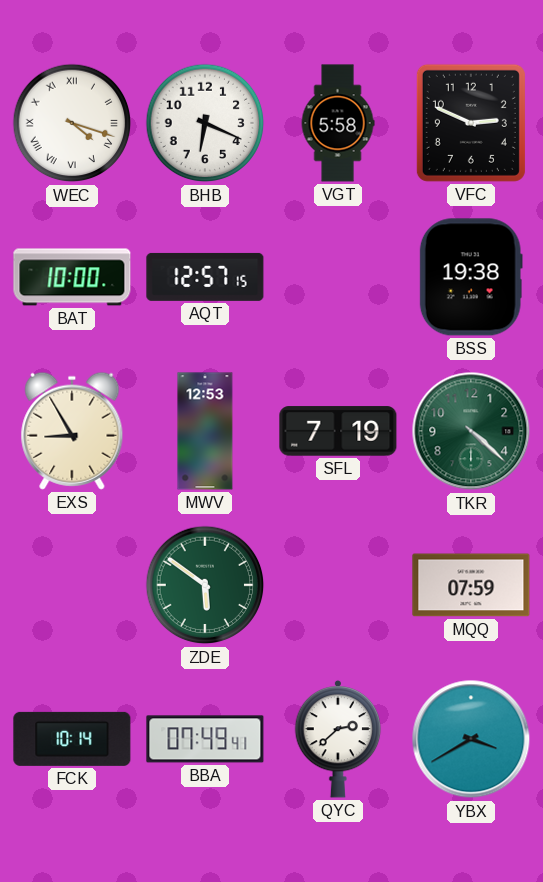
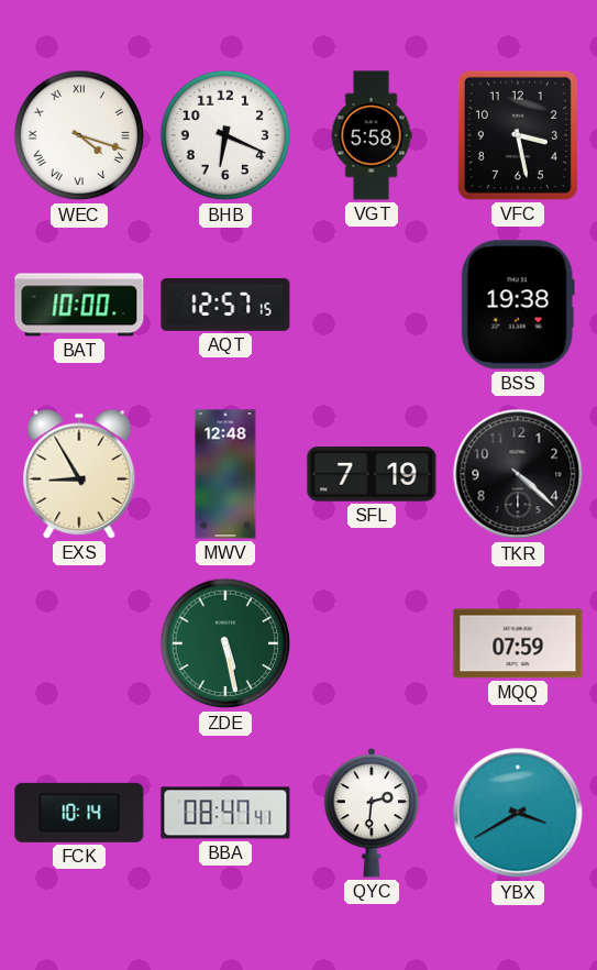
VFC: 2:49 -> 3:28 (518, 135)
MWV: 12:53 -> 12:48 (225, 474)
TKR dial: green -> black (518, 474)
ZDE: 5:51 -> 5:28 (225, 643)
BBA: 07:49 -> 08:47 (225, 813)
QYC: 2:38 -> 2:31 (372, 813)
